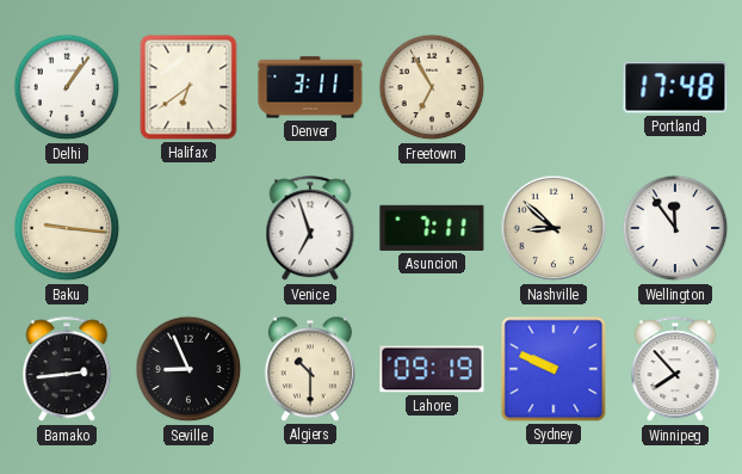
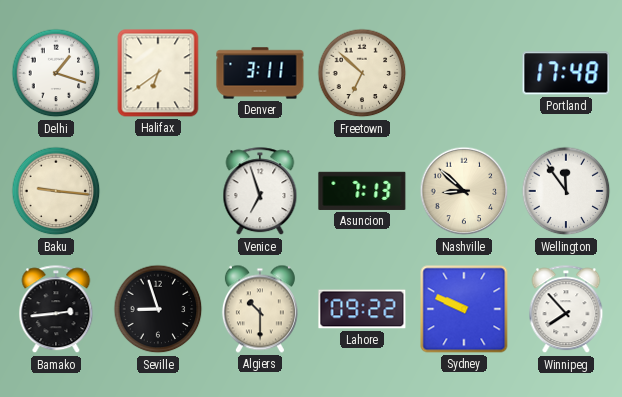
Delhi: 1:06 -> 1:18 (56, 73)
Freetown: 6:55 -> 6:52 (362, 73)
Asuncion: 7:11 -> 7:13 (362, 191)
Seville: 8:56 -> 8:57 (158, 309)
Lahore: 09:19 -> 09:22 (362, 309)
